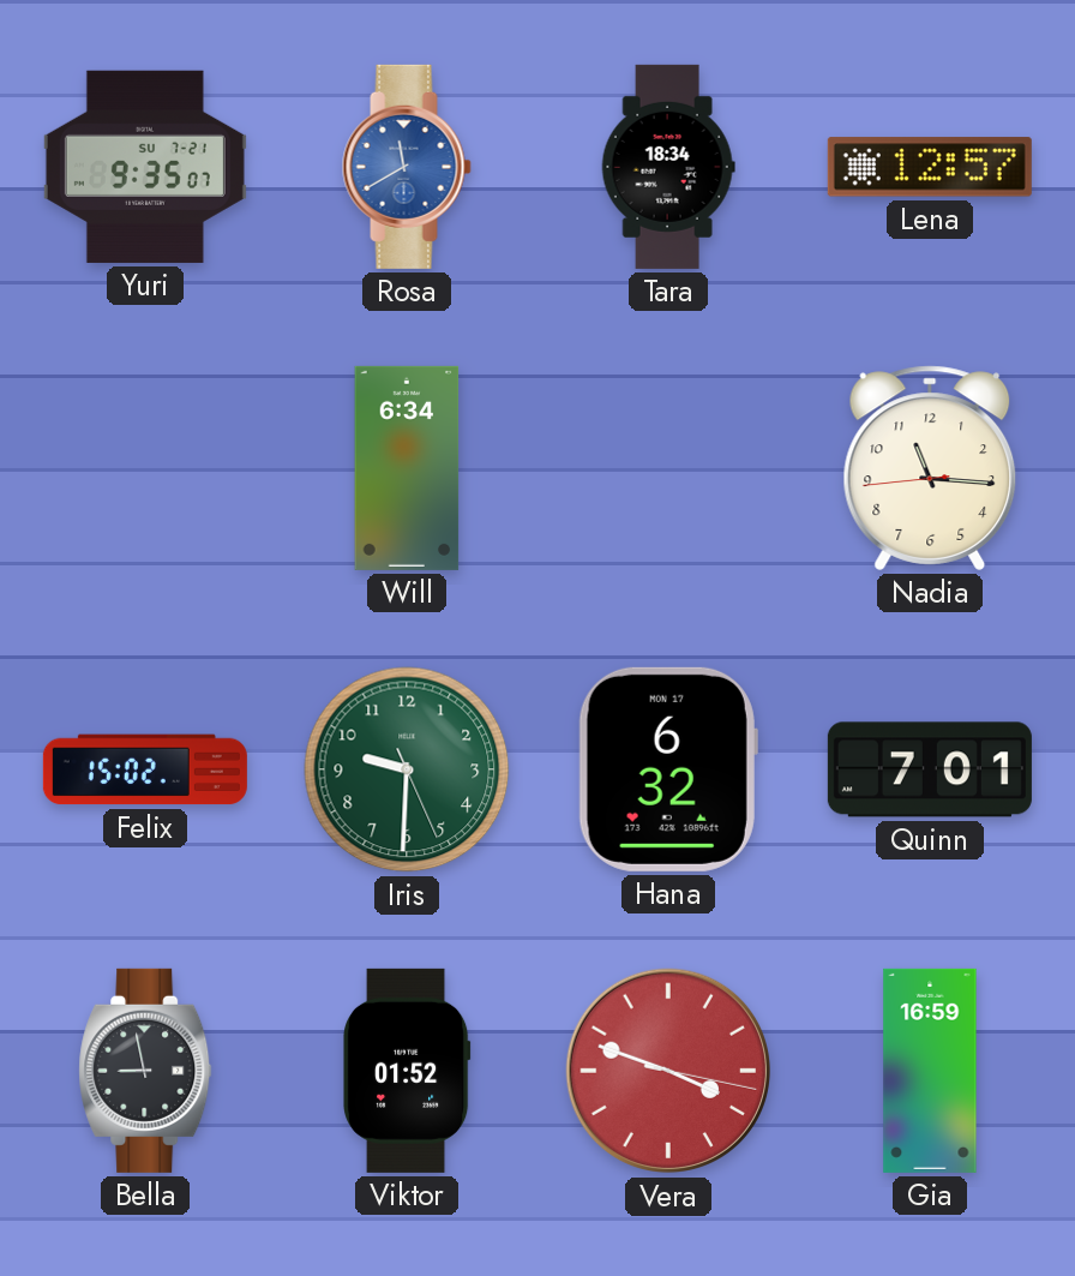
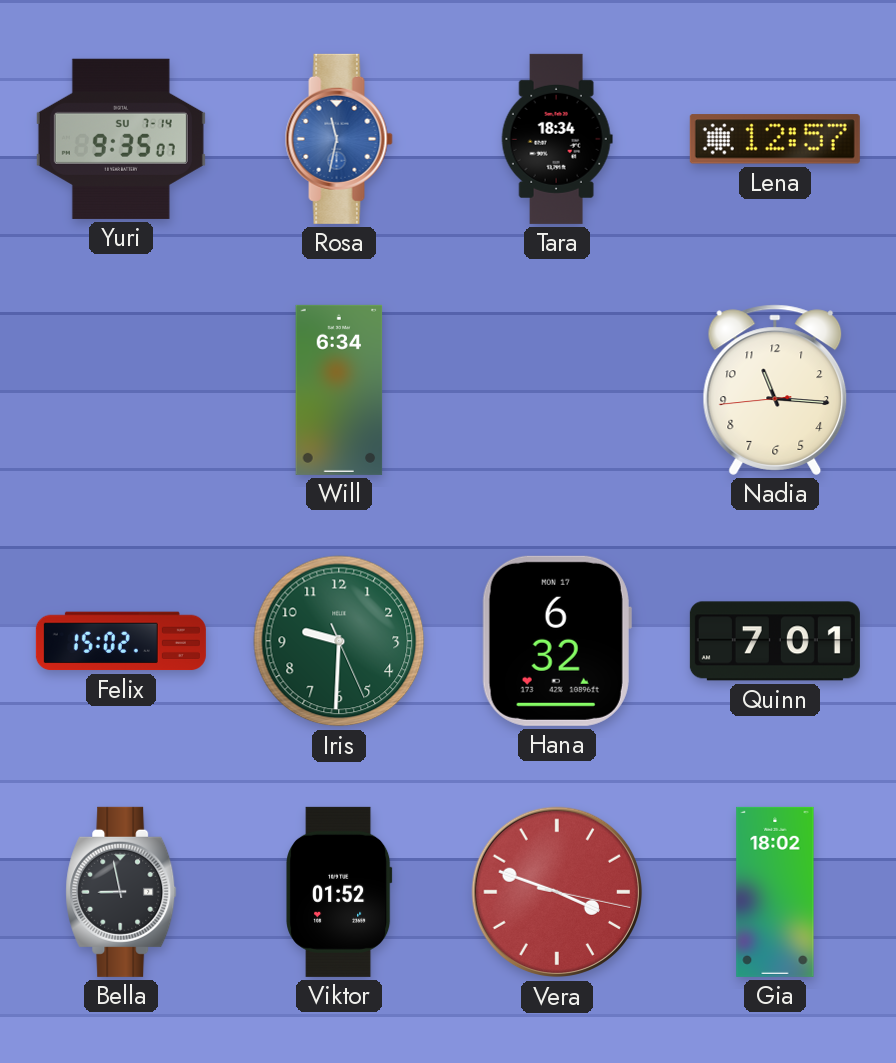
Yuri date: SU 7-21 -> SU 7-14 (121, 139)
Rosa: 11:40 -> 11:32 (339, 139)
Gia: 16:59 -> 18:02 (775, 892)
